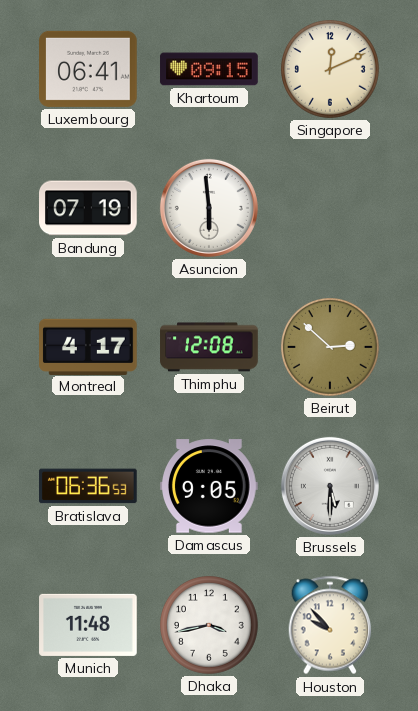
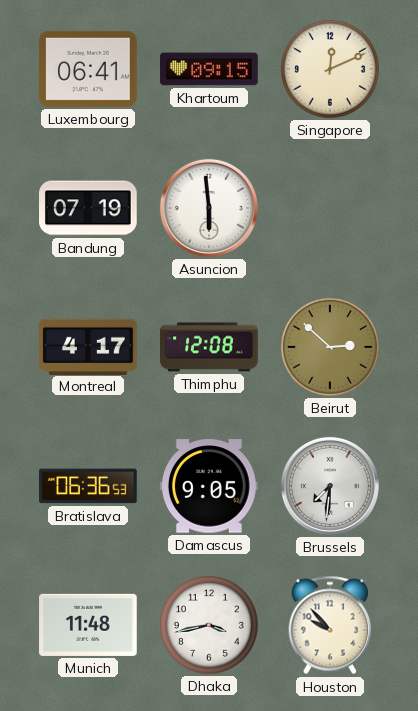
Brussels: 5:30 -> 7:31 (330, 486)
